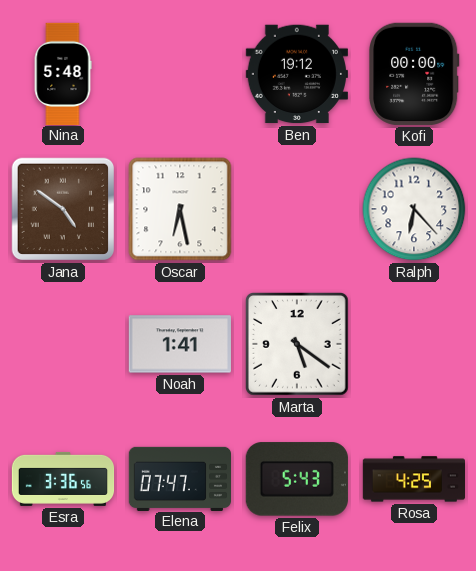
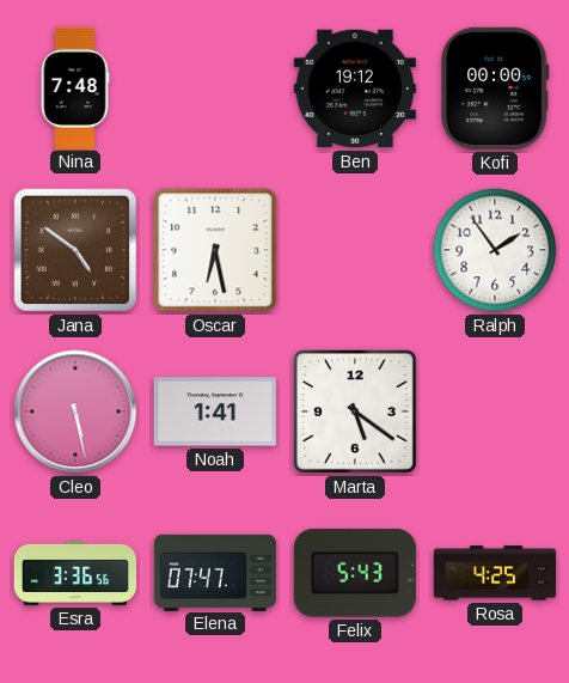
Nina: 5:48 -> 7:48 (75, 87)
Ralph: 6:23 -> 1:54 (495, 250)
Cleo: none -> 5:28 (75, 411)
